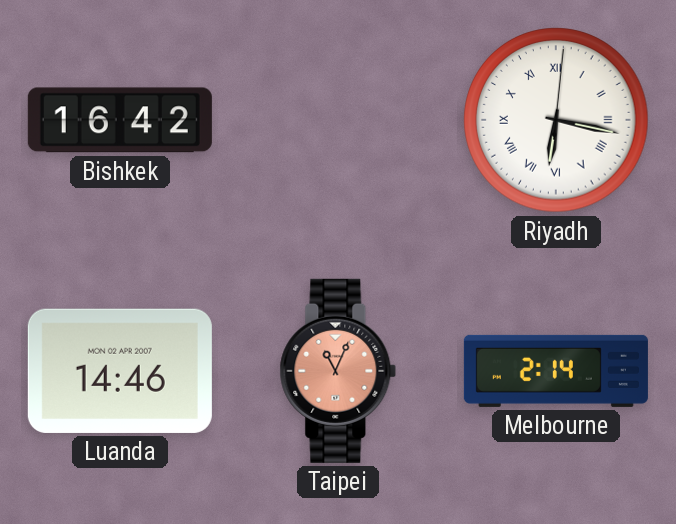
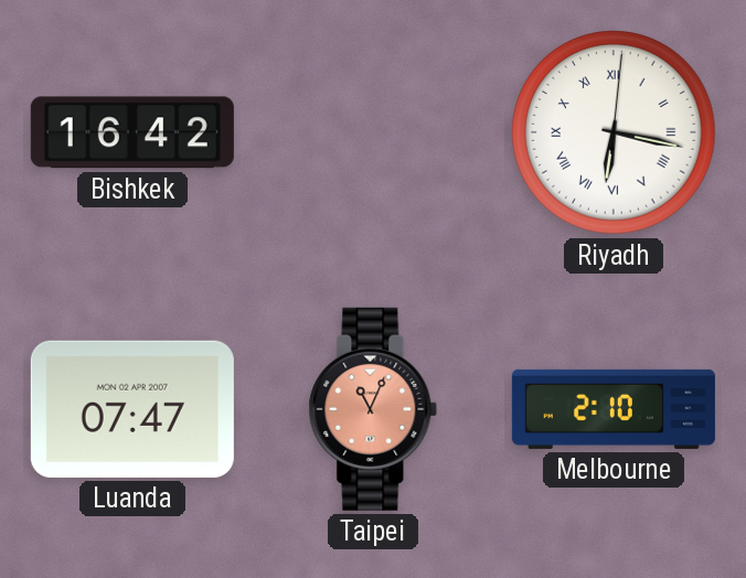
Luanda: 14:46 -> 07:47 (132, 409)
Melbourne: 2:14 -> 2:10 (614, 409)
